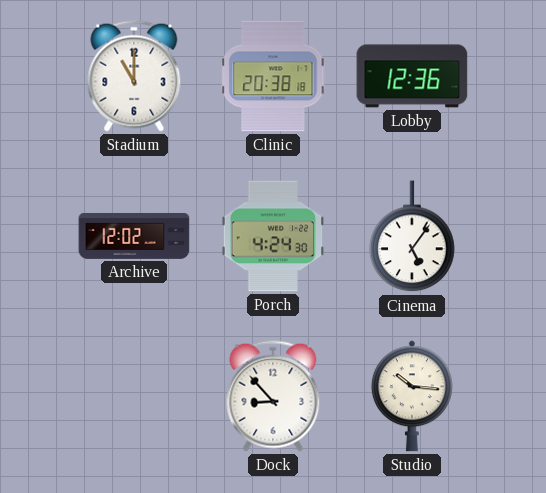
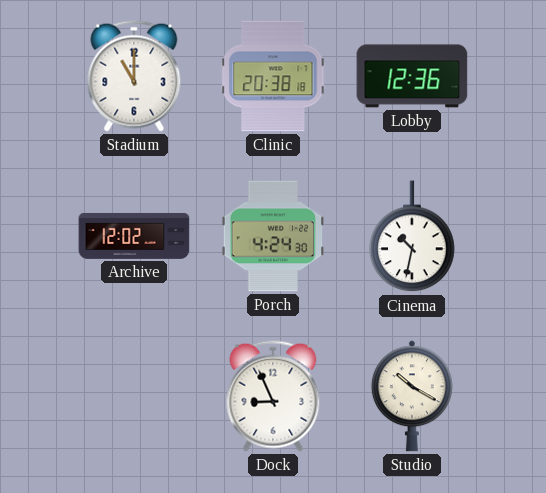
Cinema: 5:06 -> 10:32 (412, 237)
Dock: 8:53 -> 8:56 (273, 396)
Studio: 10:16 -> 10:20 (412, 396)
